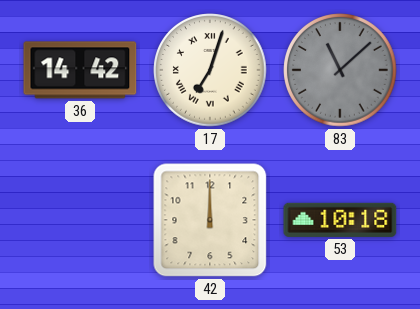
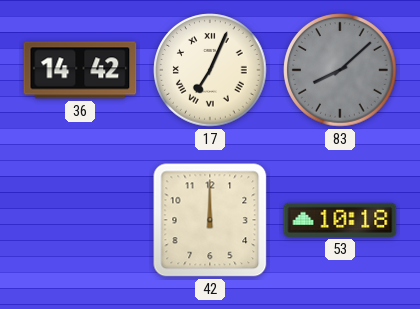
17: 7:03 -> 7:04 (210, 70)
83: 11:08 -> 8:08 (340, 70)
